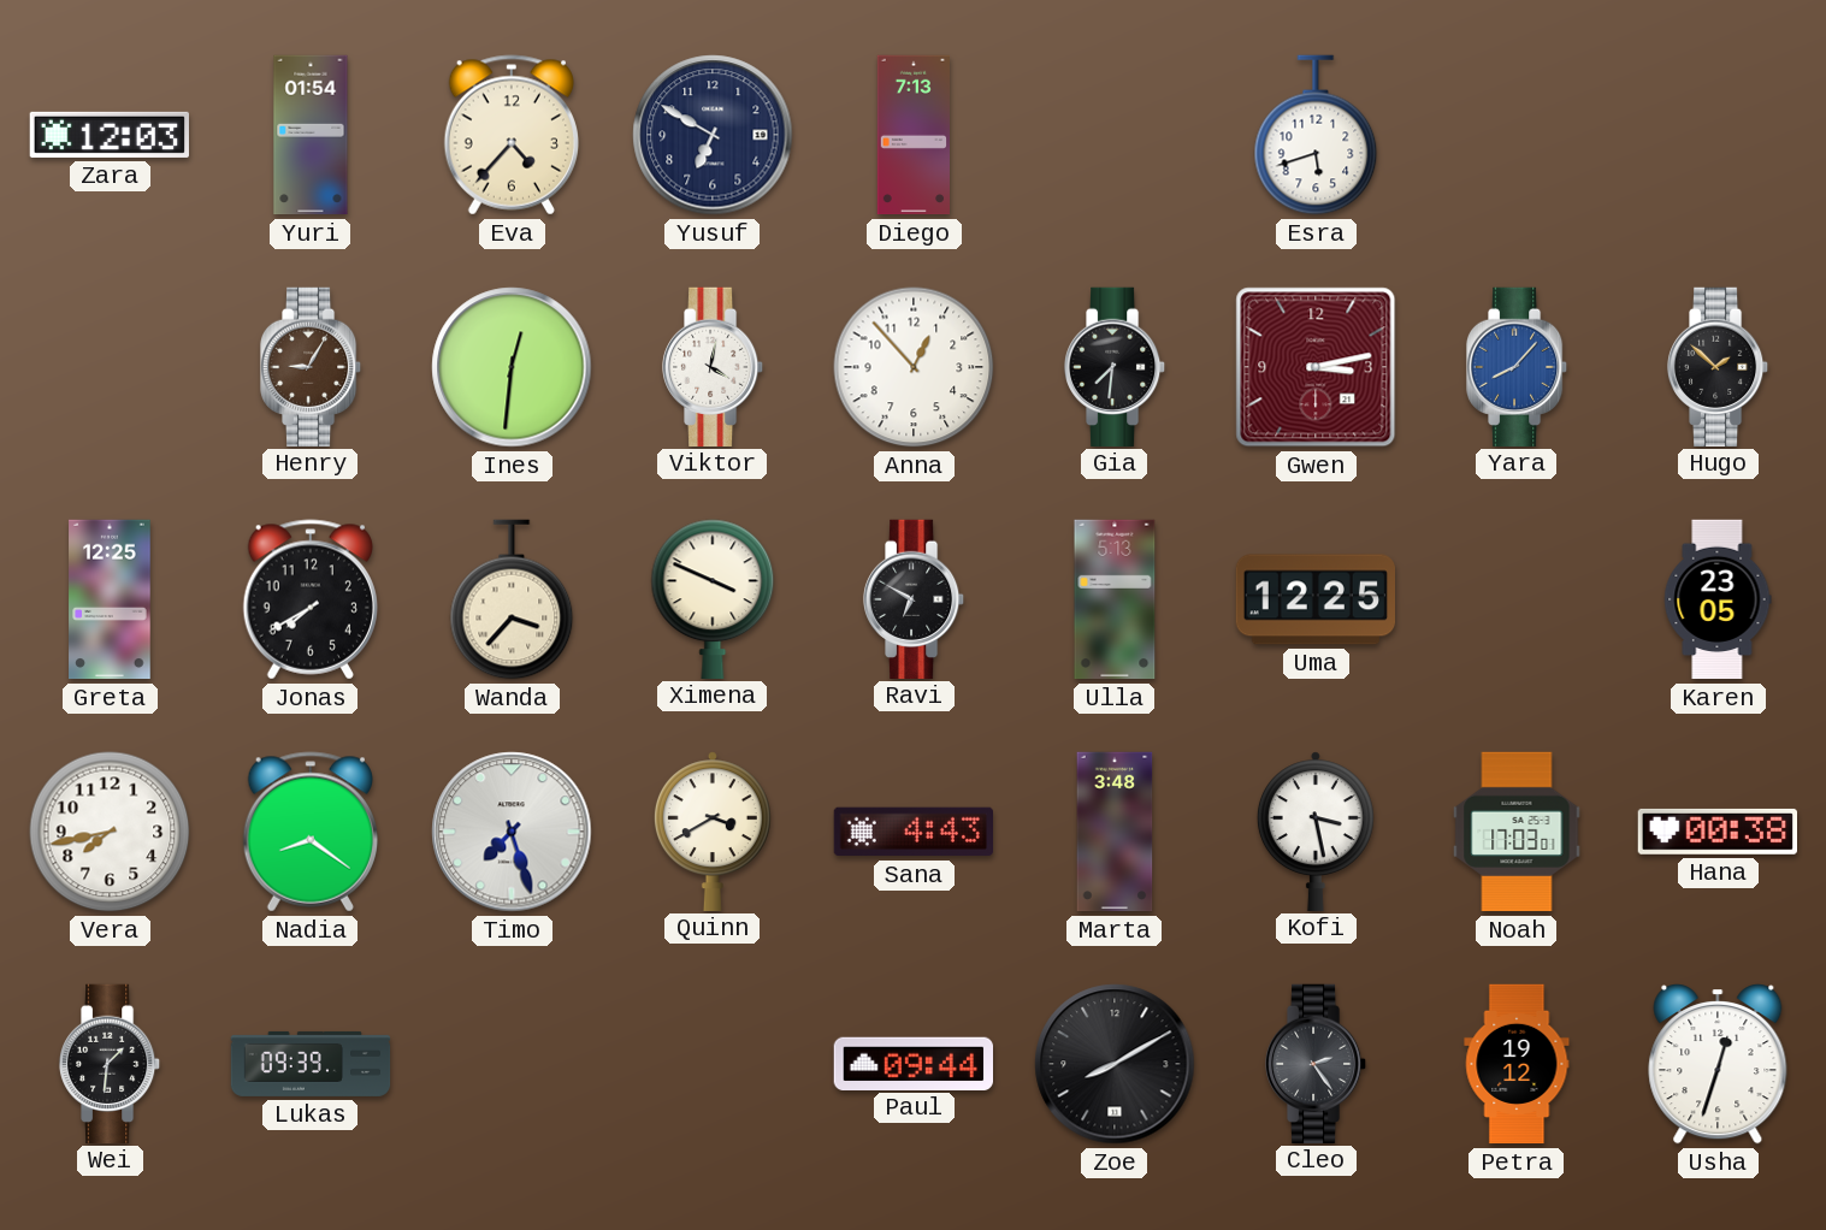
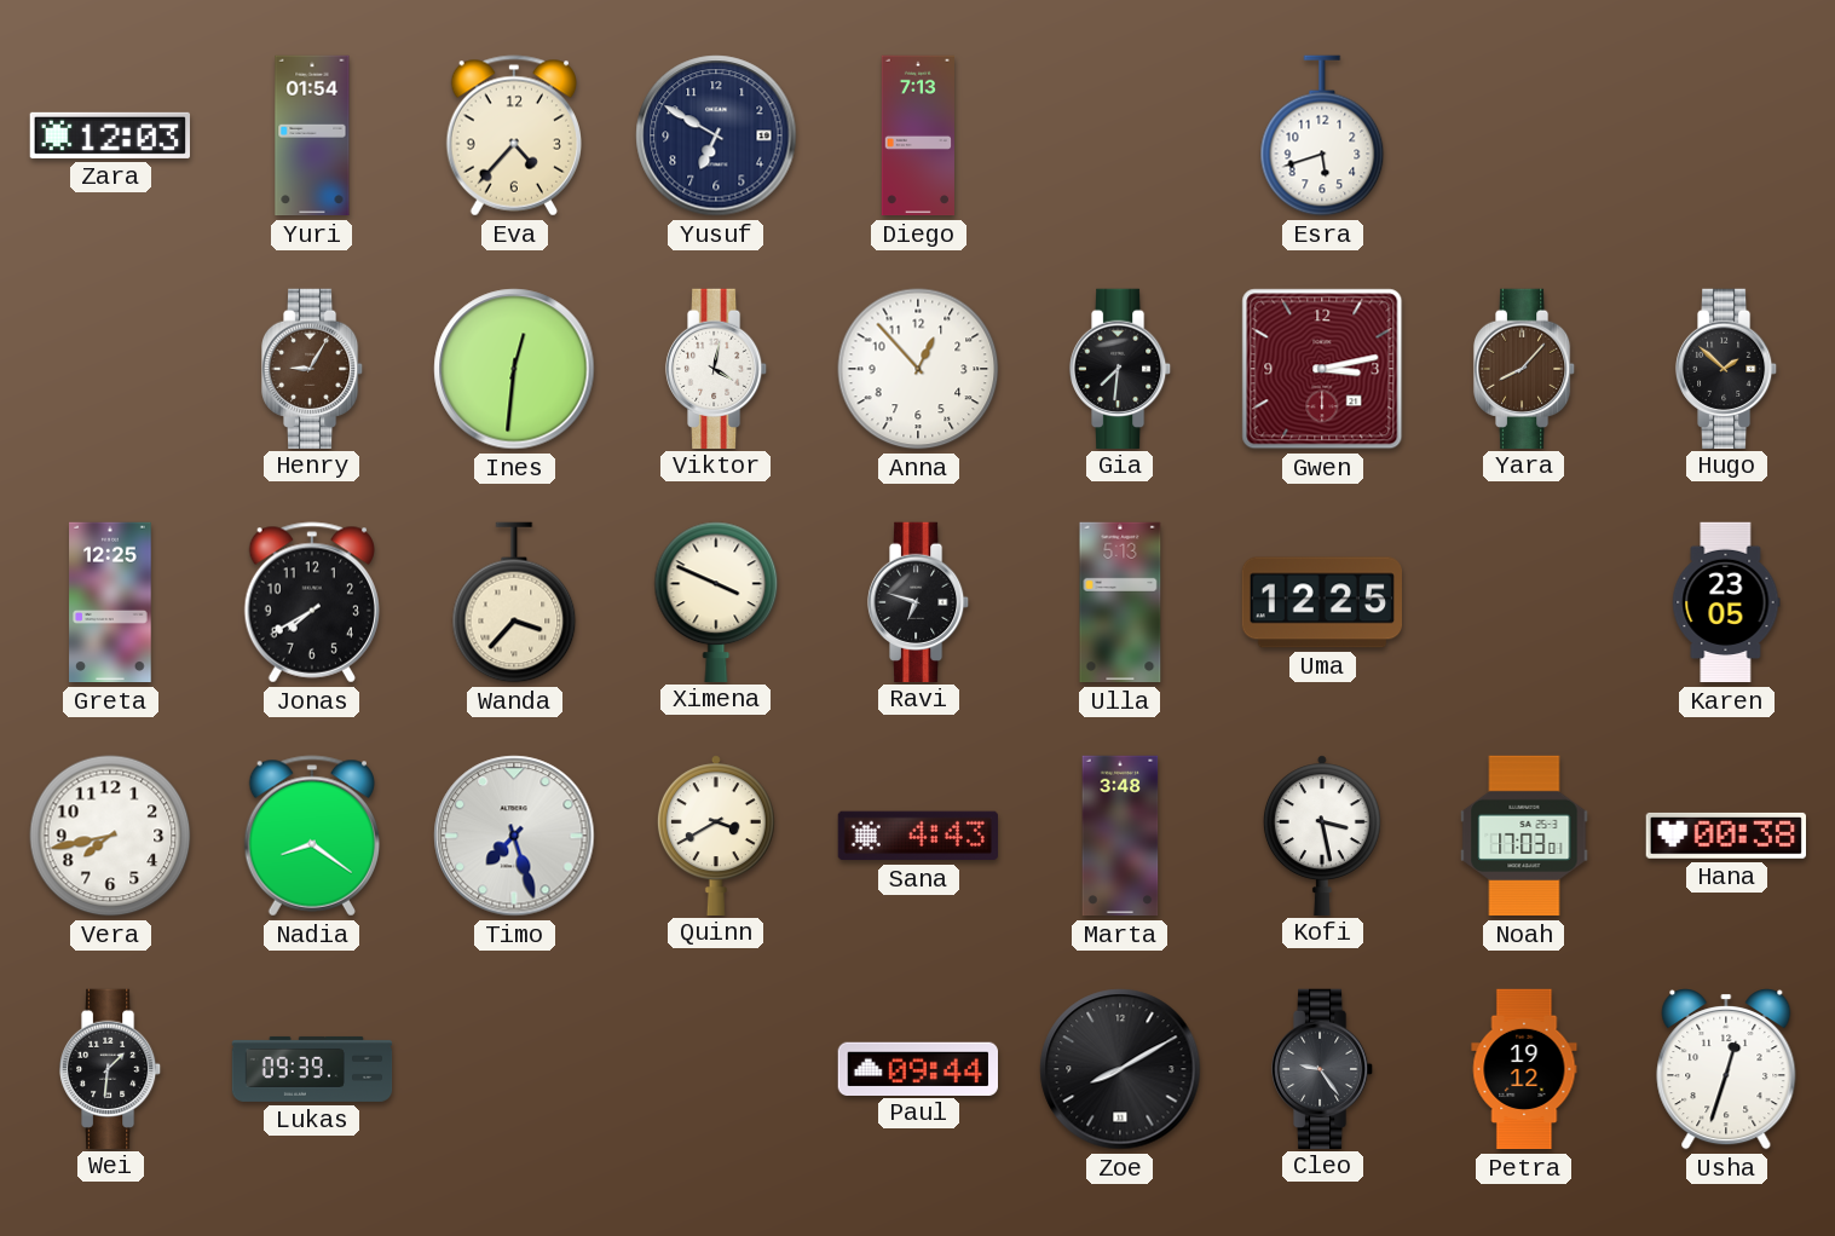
Yara dial: blue -> brown (1524, 368)
Ravi: 6:50 -> 6:48 (918, 601)
Cleo: 2:24 -> 9:24 (1322, 1068)
